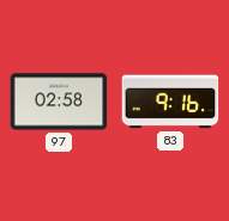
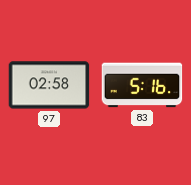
83: 9:16 -> 5:16 (142, 85)
